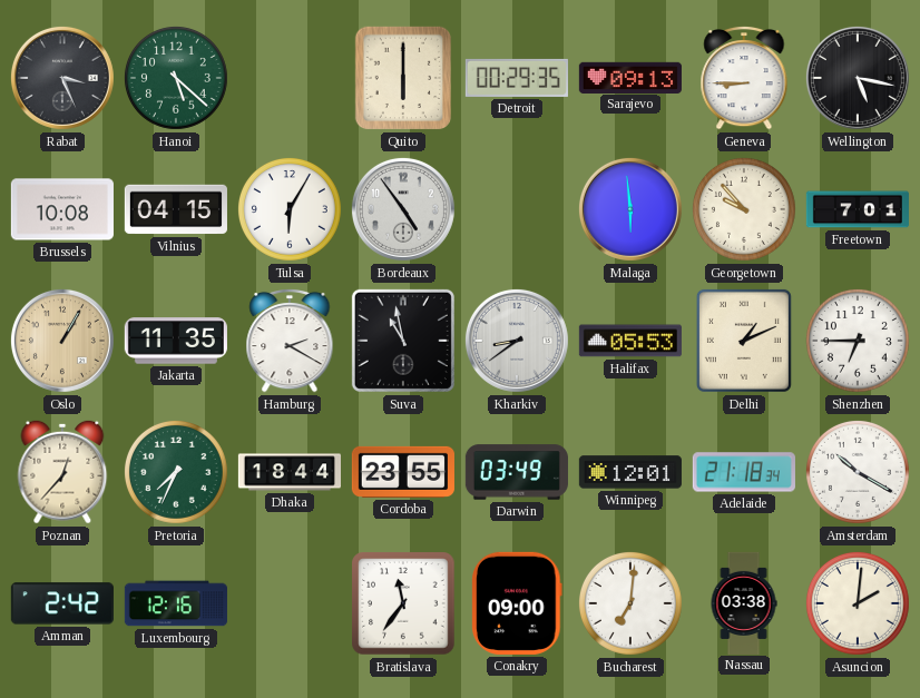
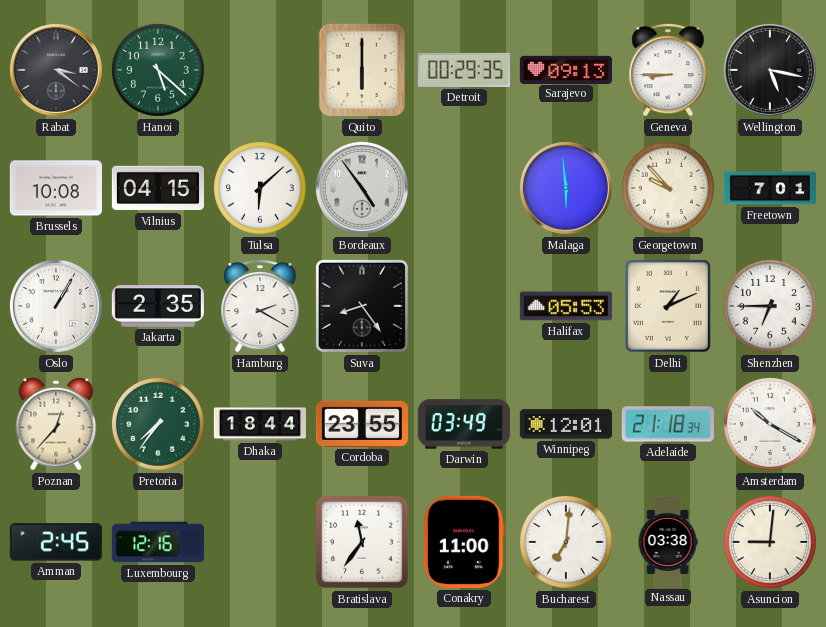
Rabat: 3:26 -> 3:21 (56, 70)
Tulsa: 6:05 -> 6:08 (260, 188)
Oslo dial: champagne -> white (56, 306)
Jakarta: 11:35 -> 2:35 (158, 306)
Suva: 10:58 -> 8:24 (362, 306)
Kharkiv: 8:39 -> none (517, 341)
Pretoria: 7:34 -> 7:36 (158, 424)
Amman: 2:42 -> 2:45 (56, 542)
Conakry: 09:00 -> 11:00 (465, 542)
Asuncion: 2:01 -> 9:01 (770, 542)
